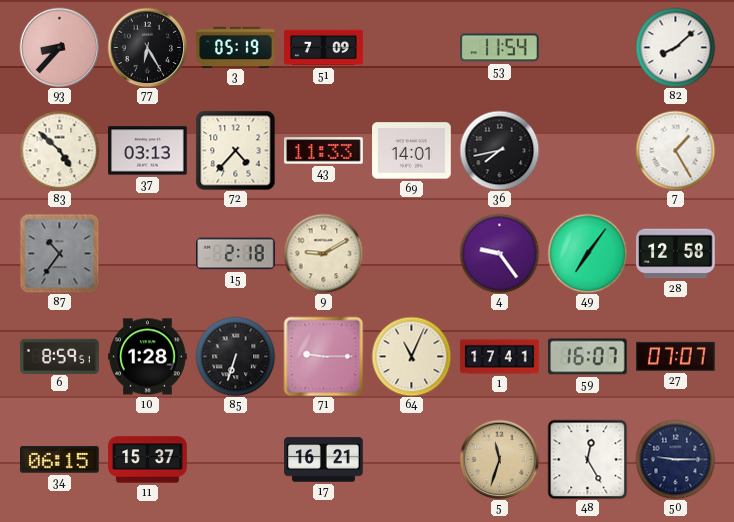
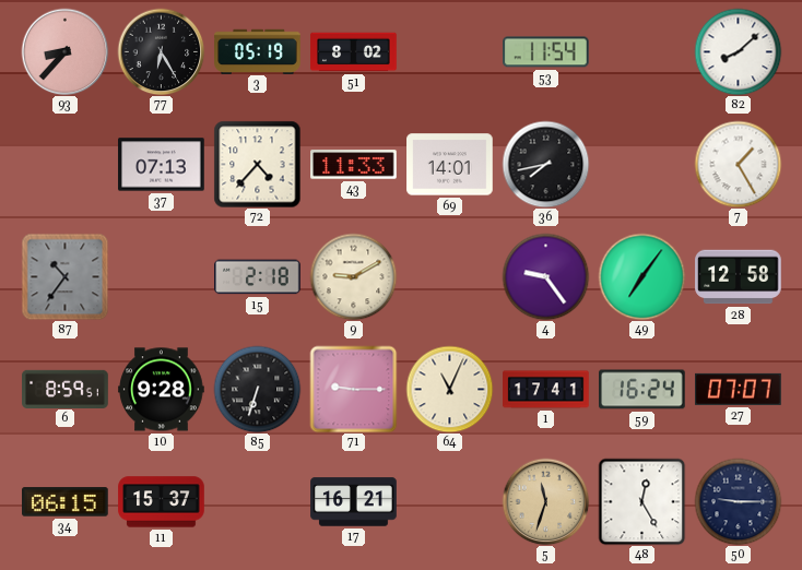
51: 7:09 -> 8:02 (354, 52)
83: 4:52 -> none (59, 150)
37: 03:13 -> 07:13 (162, 165)
10: 1:28 -> 9:28 (162, 390)
59: 16:07 -> 16:24 (642, 390)
